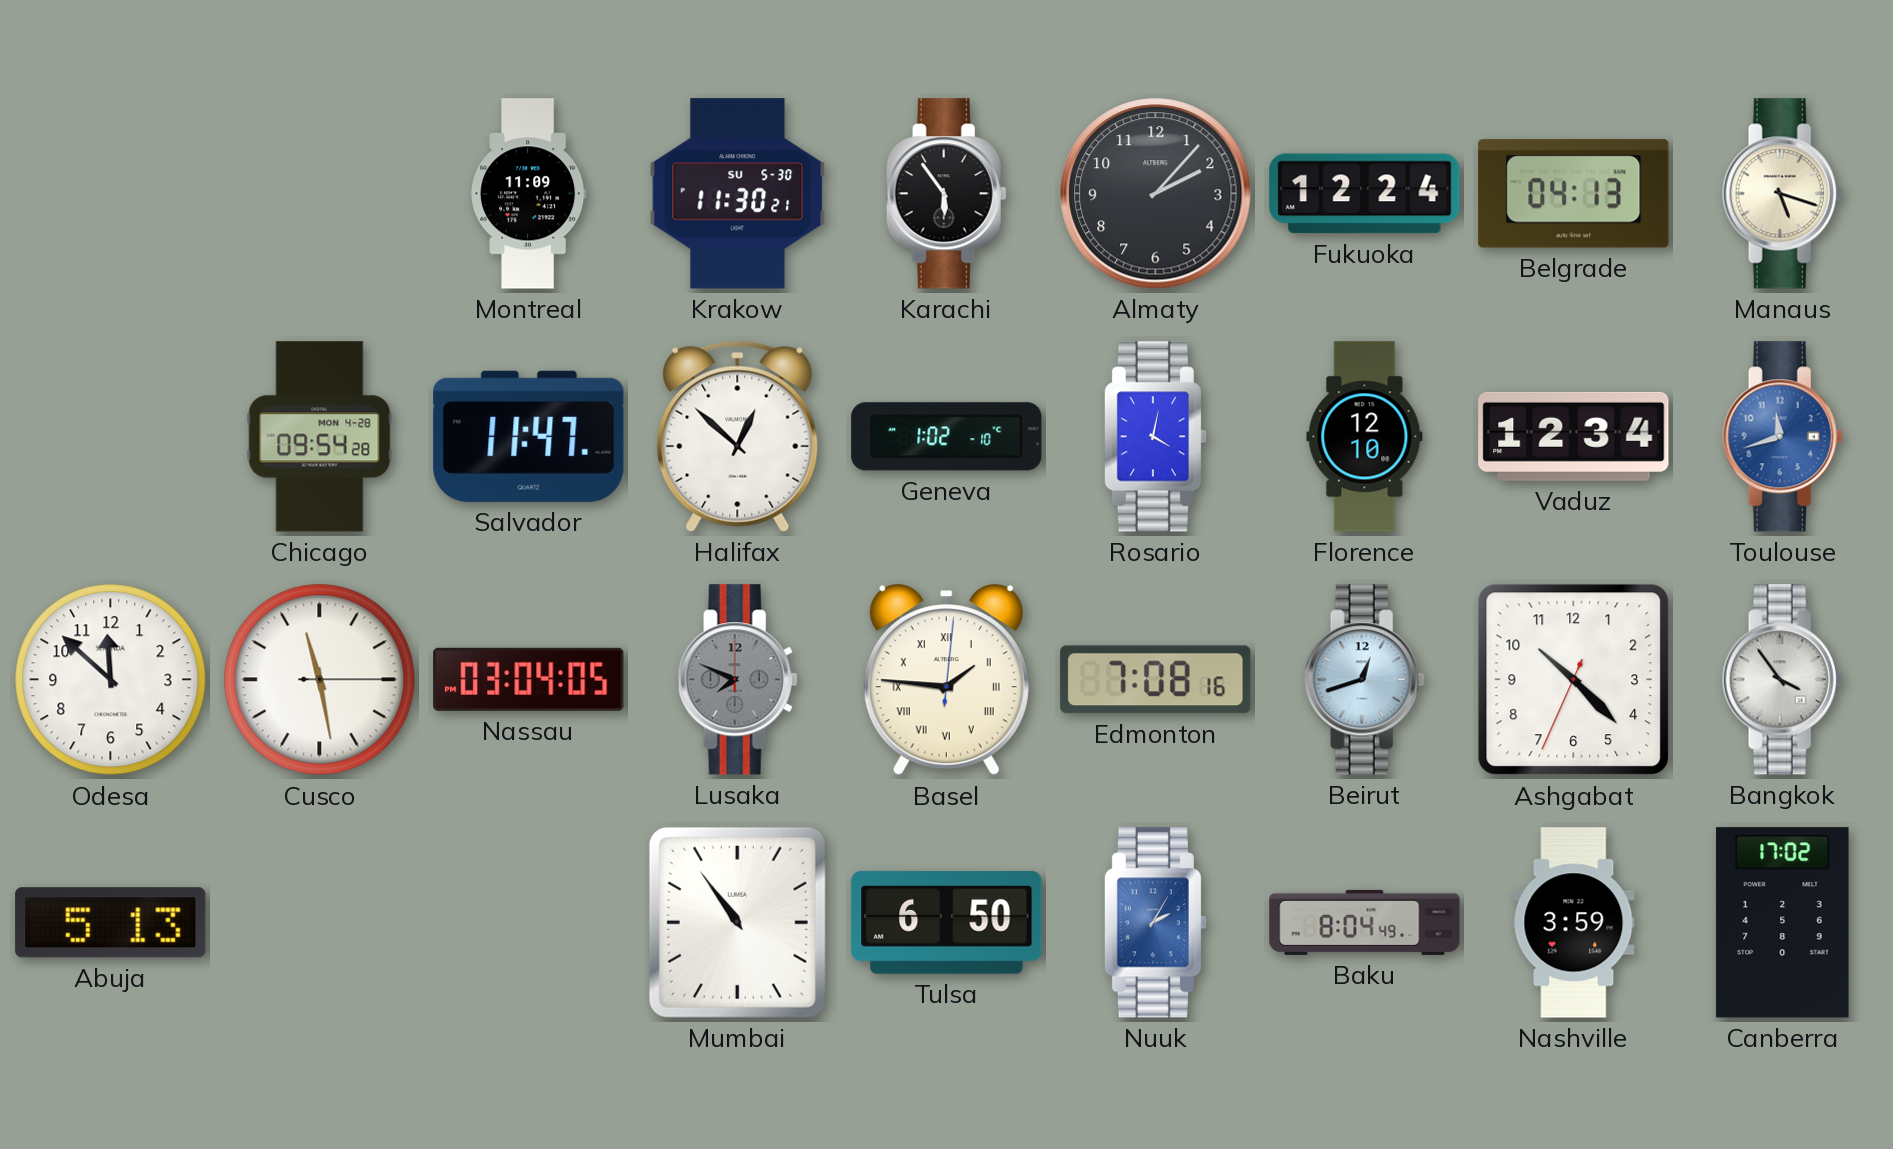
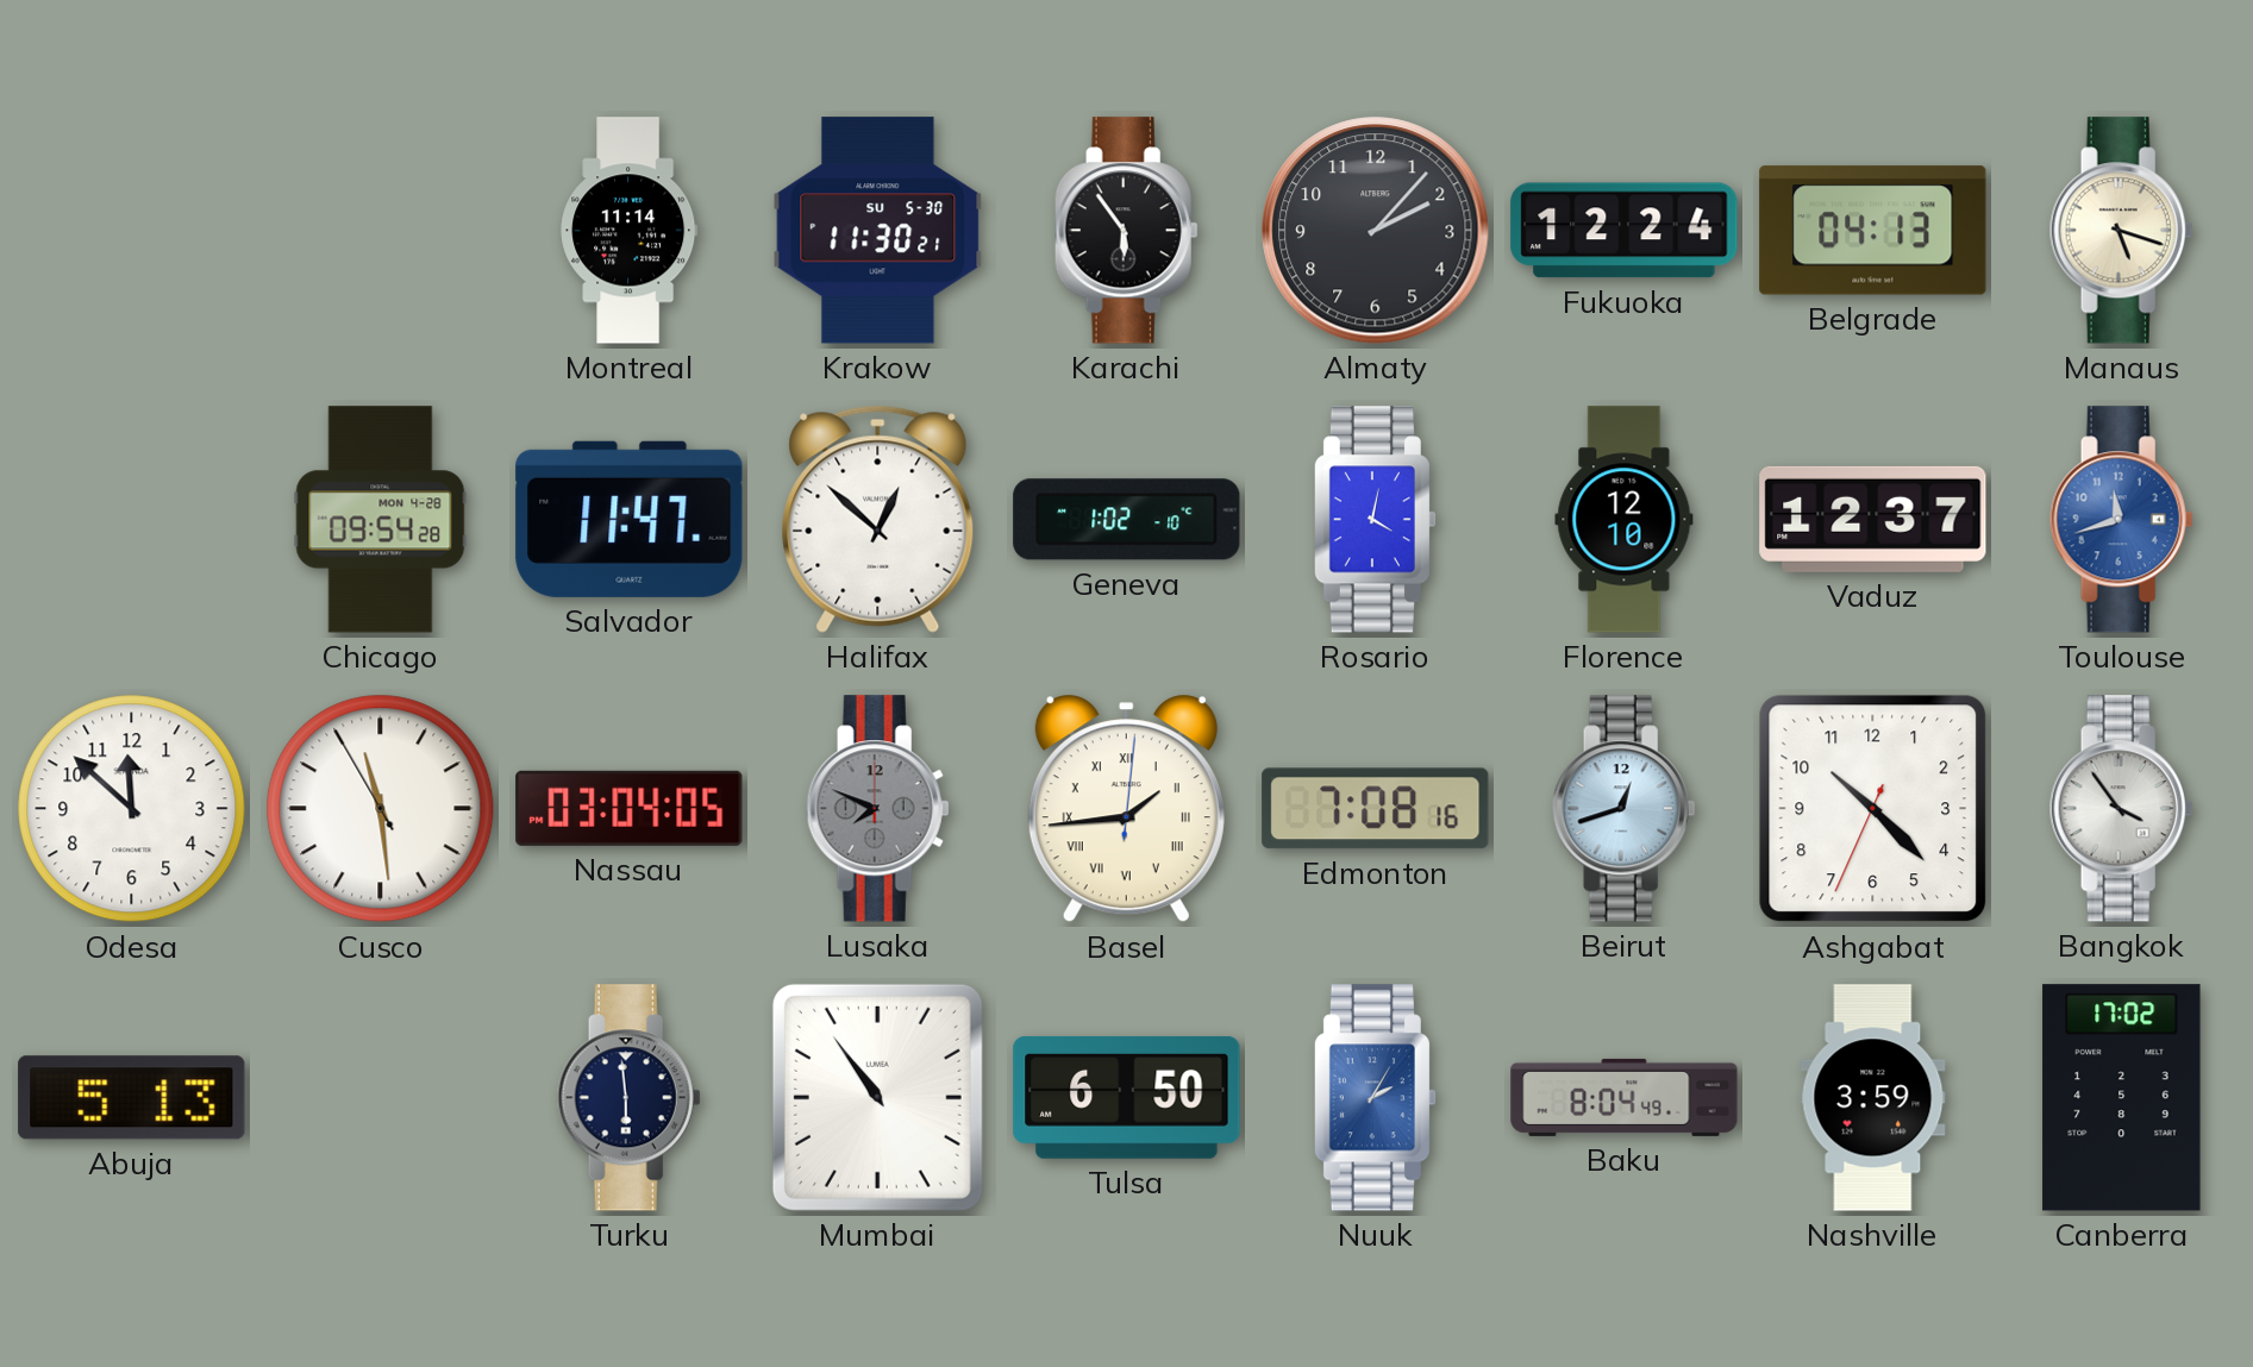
Montreal: 11:09 -> 11:14 (630, 231)
Vaduz: 12:34 -> 12:37 (1873, 519)
Cusco: 11:28:15 -> 11:28:55 (381, 809)
Basel: 1:46 -> 1:44 (1126, 809)
Turku: none -> 5:59 (628, 1098)
